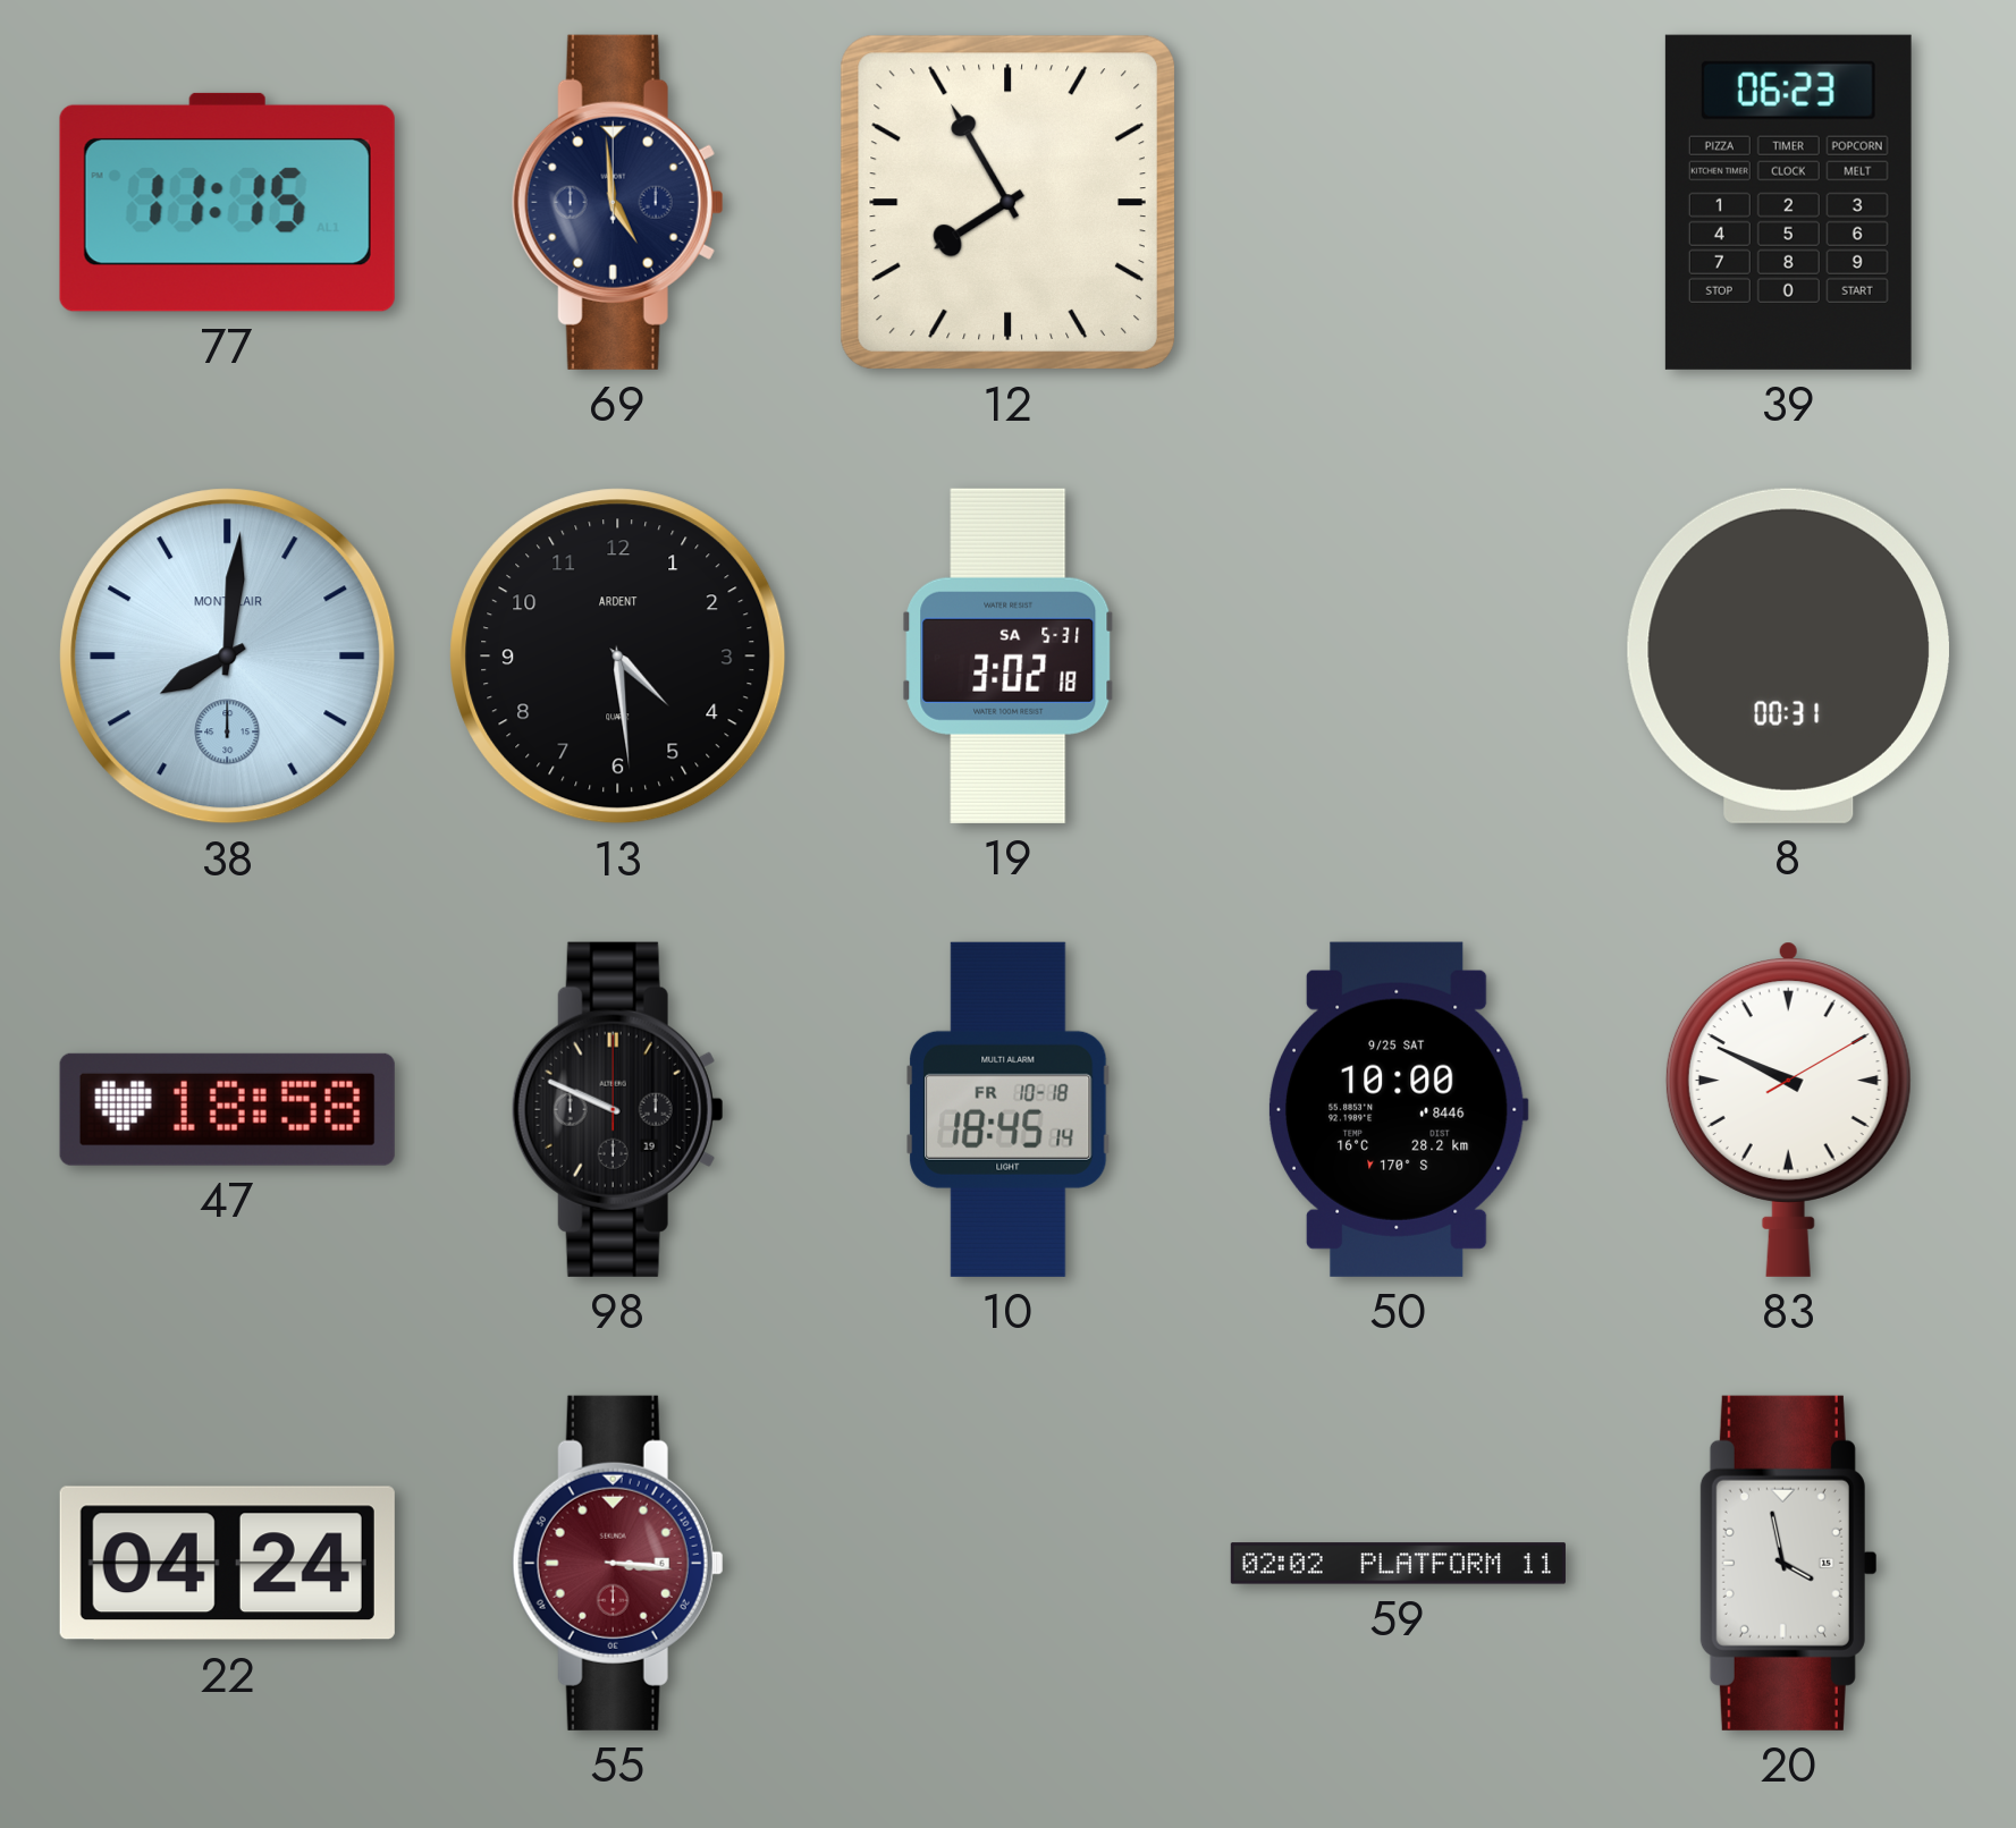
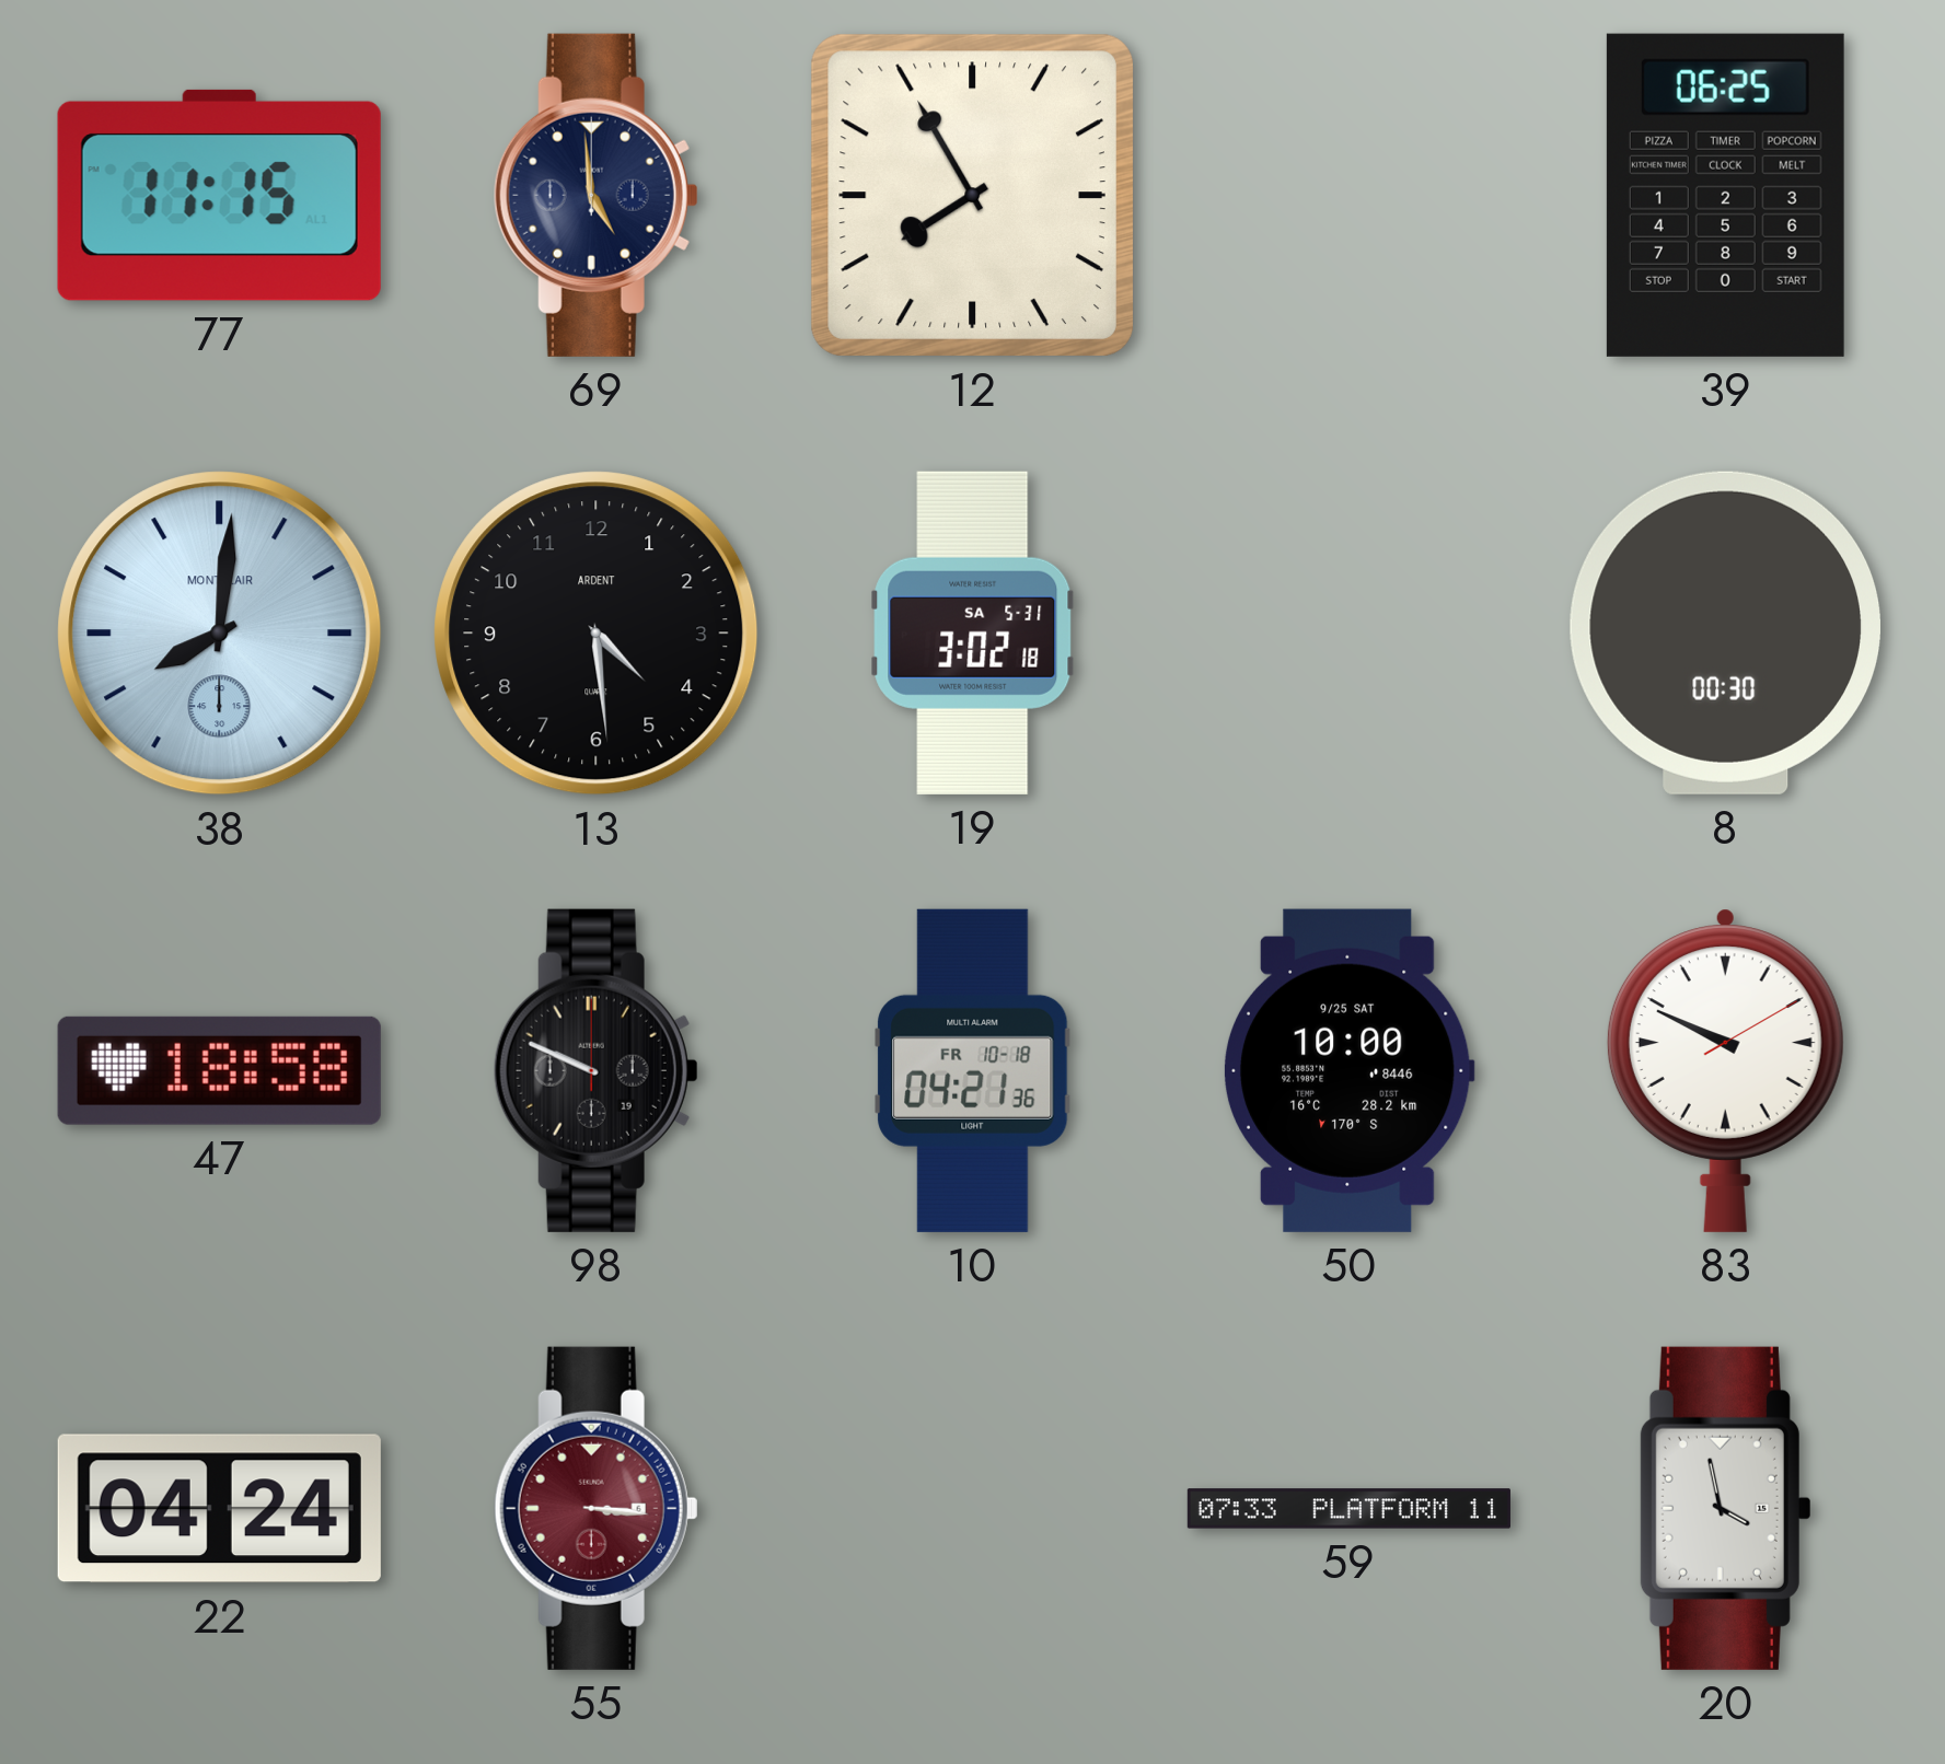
39: 06:23 -> 06:25 (1725, 195)
8: 00:31 -> 00:30 (1725, 633)
10: 18:45 -> 04:21 (973, 1070)
59: 02:02 -> 07:33 (1348, 1509)
